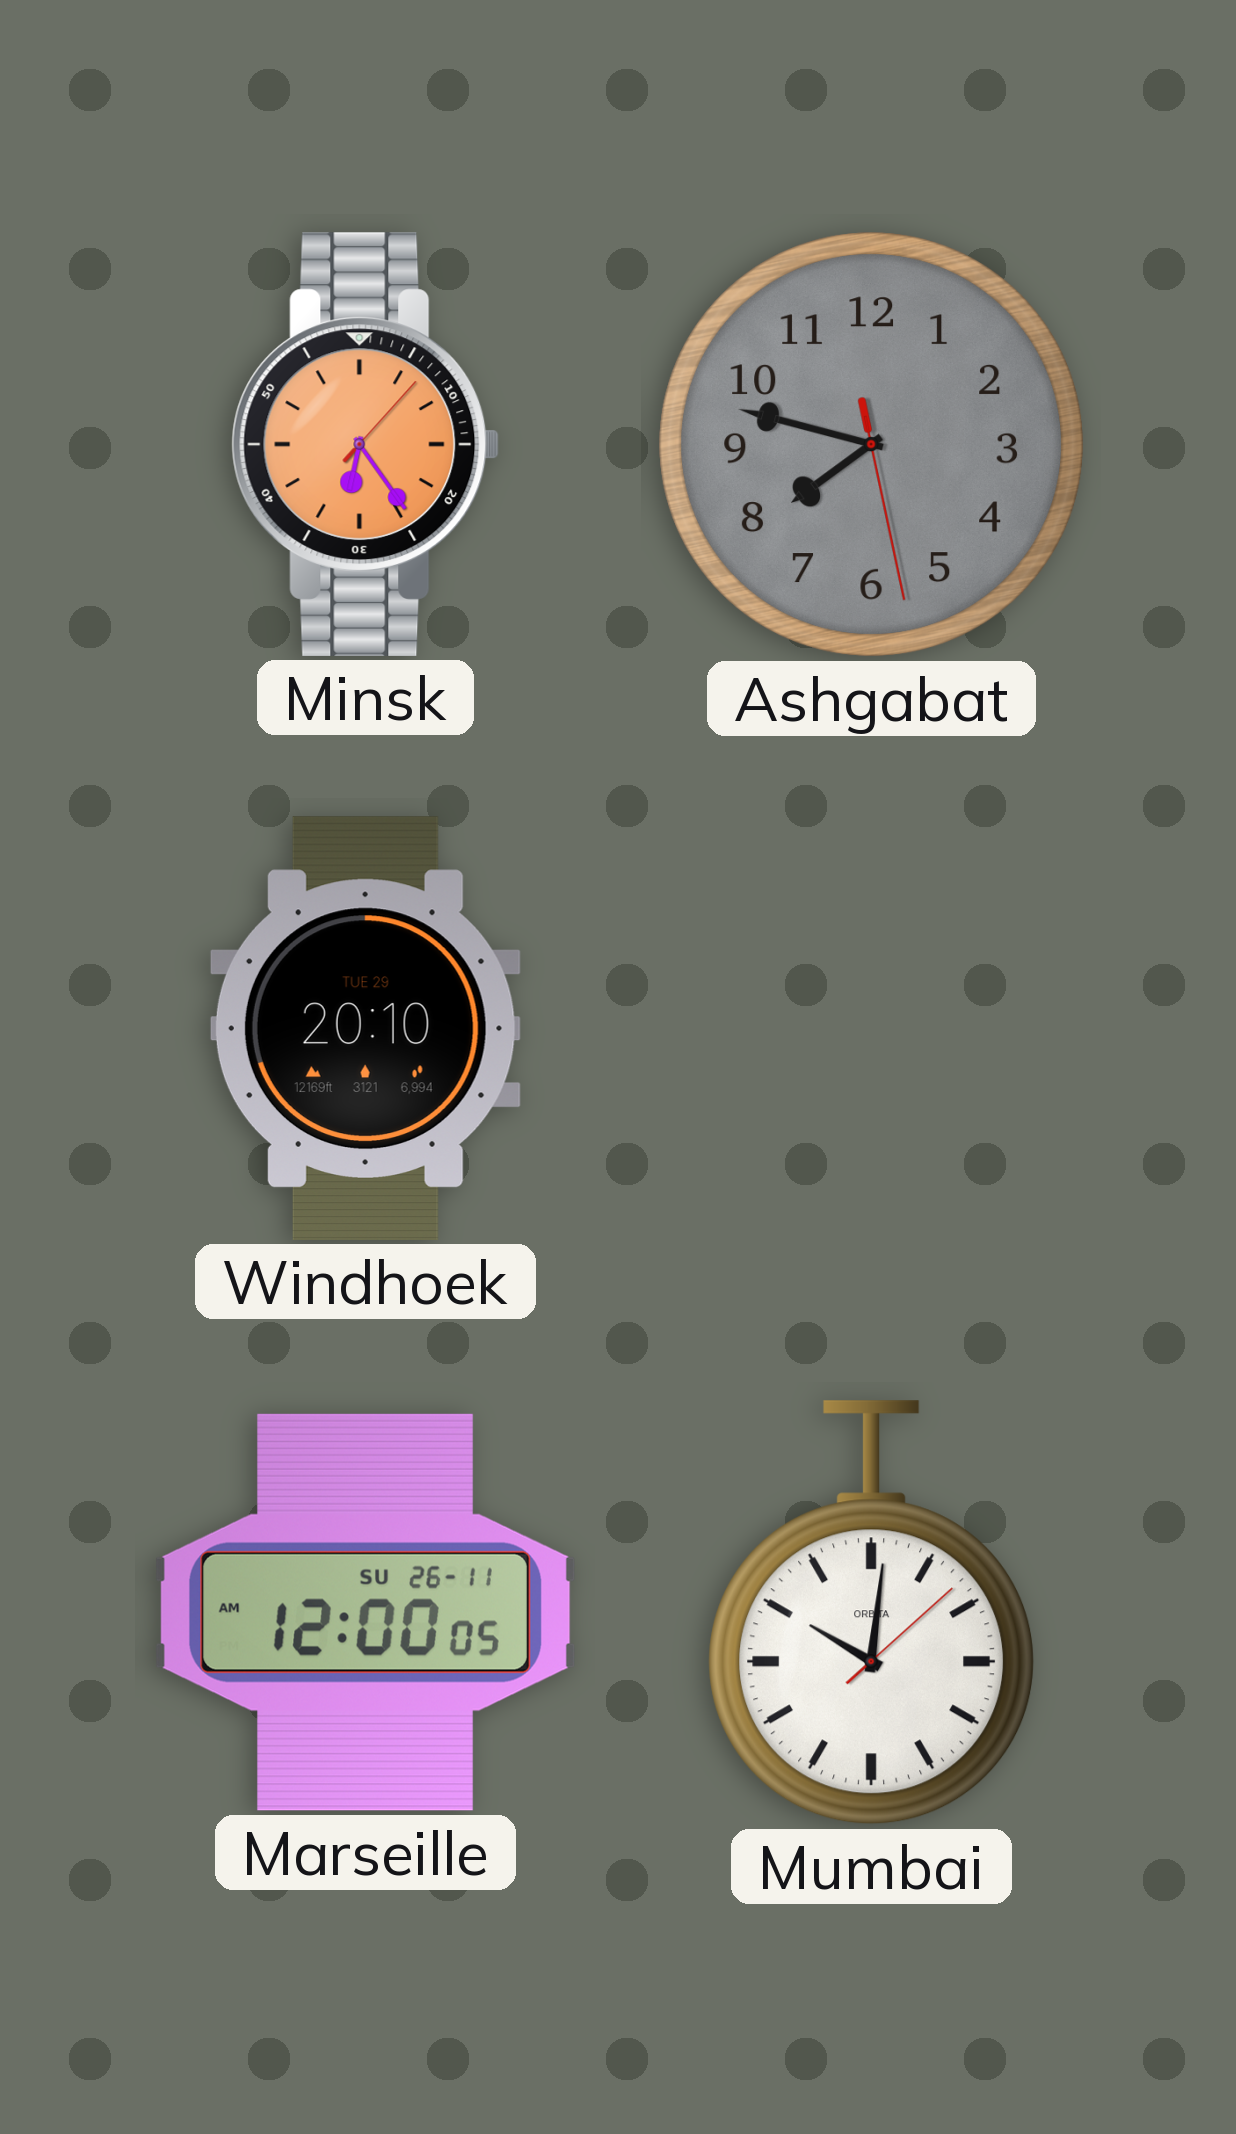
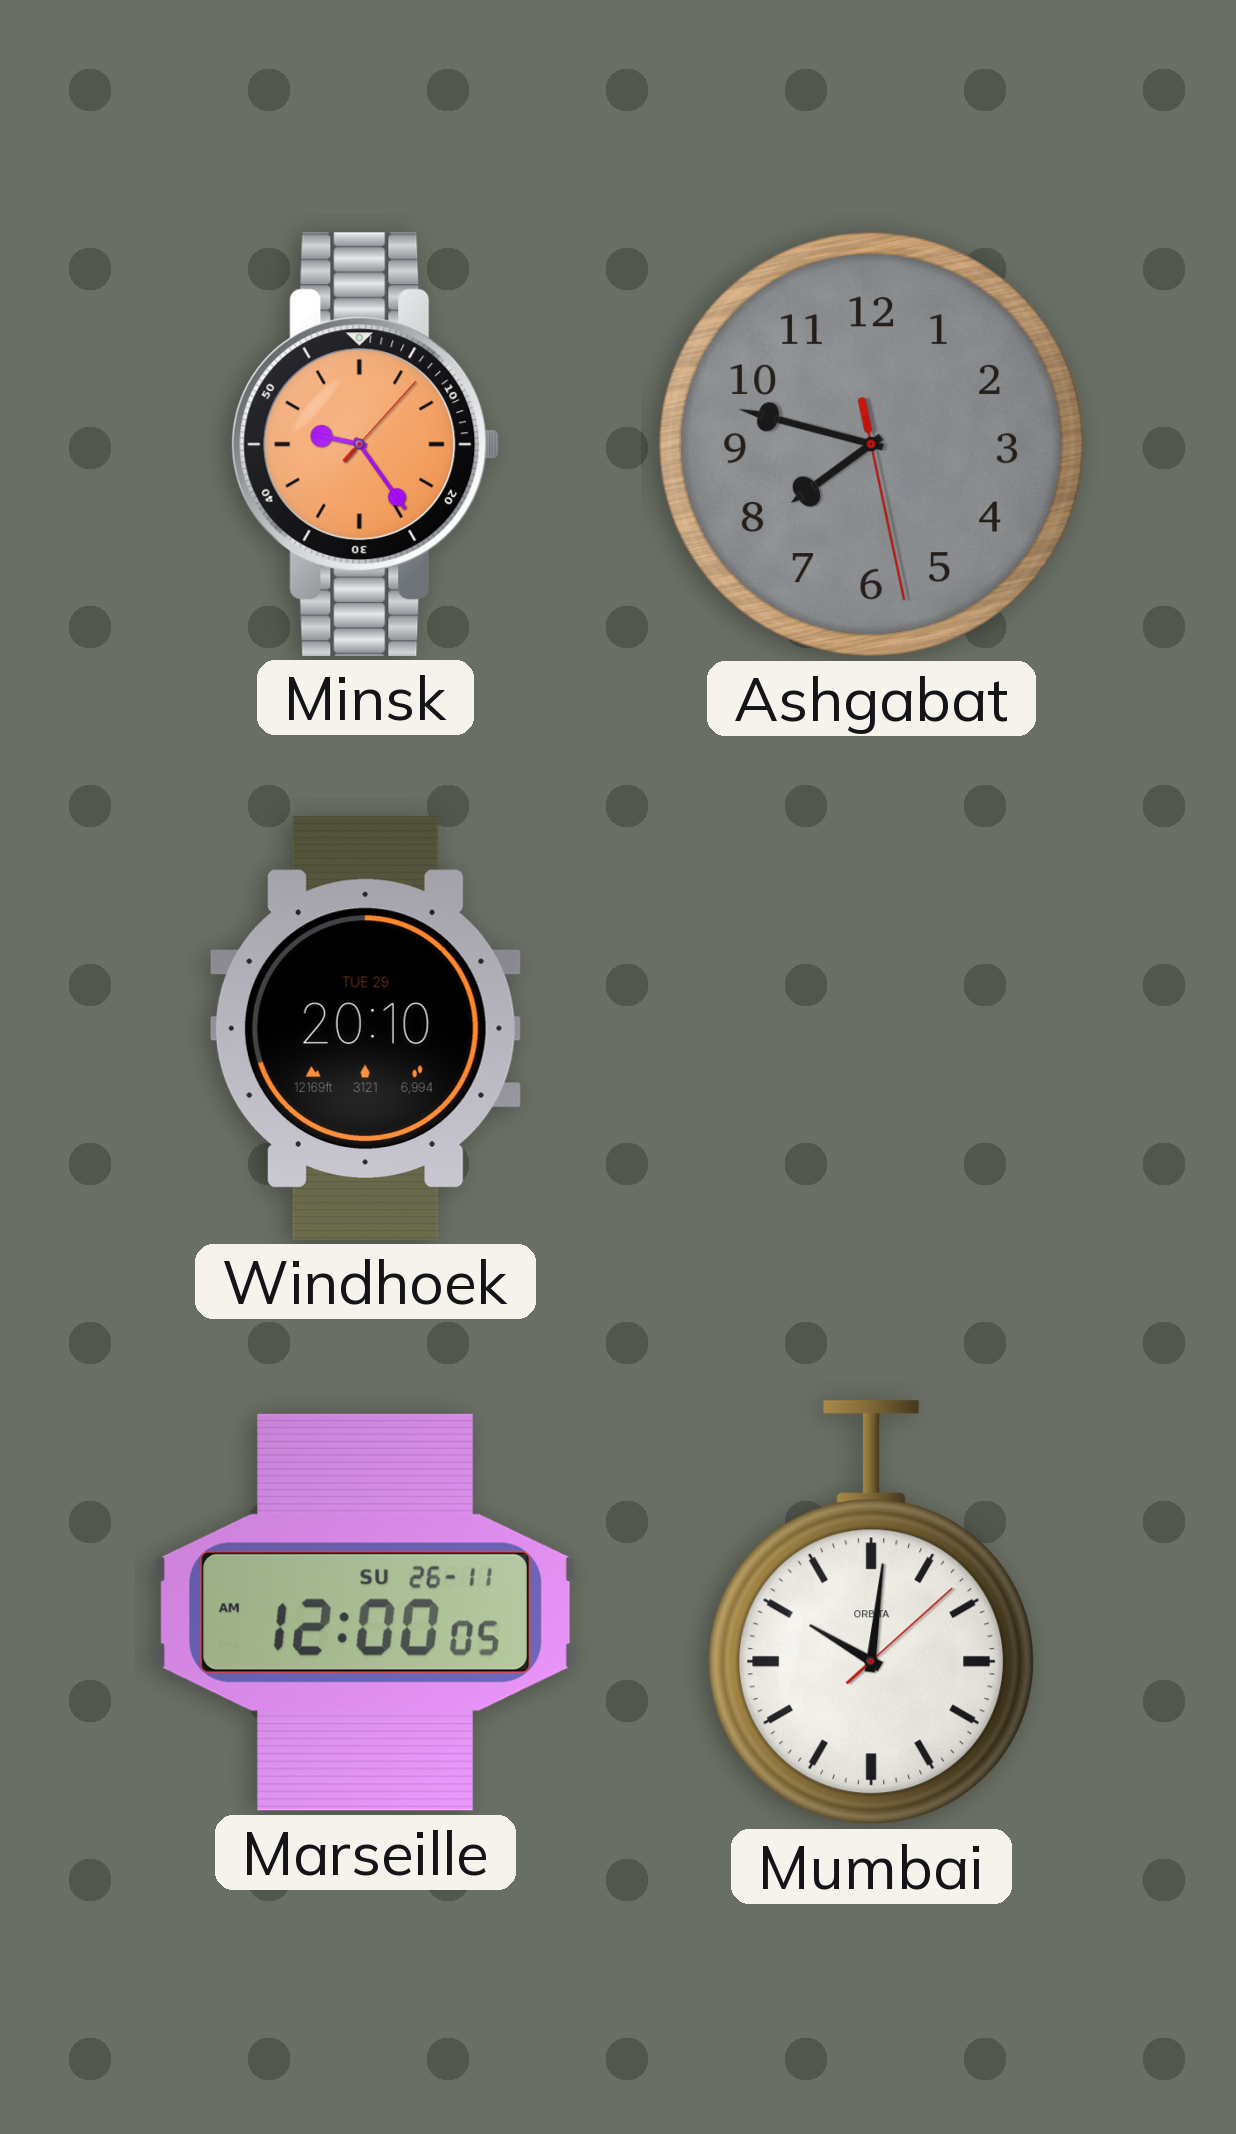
Minsk: 6:24 -> 9:24 (366, 444)
